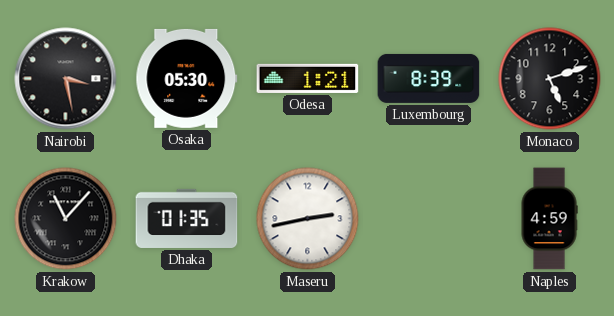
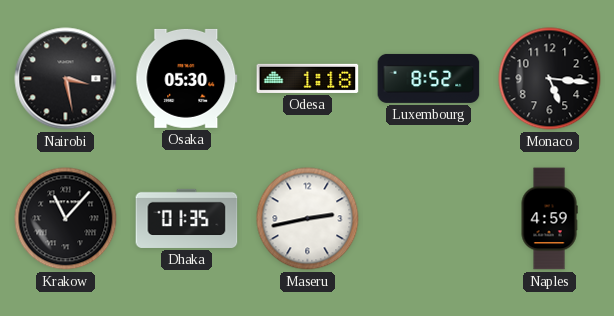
Odesa: 1:21 -> 1:18 (308, 78)
Luxembourg: 8:39 -> 8:52 (429, 78)
Monaco: 5:12 -> 5:16 (550, 79)
